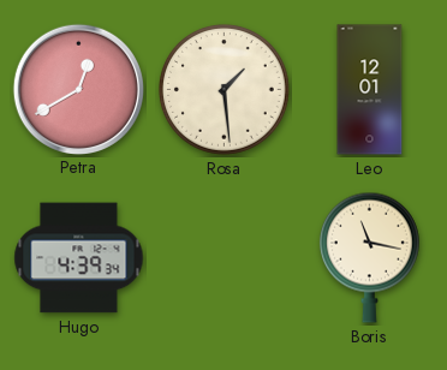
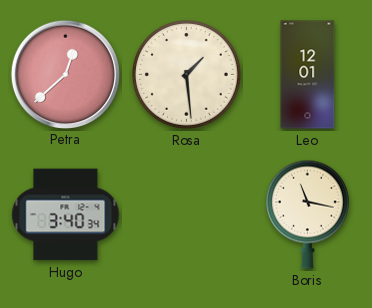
Petra: 12:40 -> 12:38 (65, 74)
Hugo: 4:39 -> 3:40 (66, 215)
